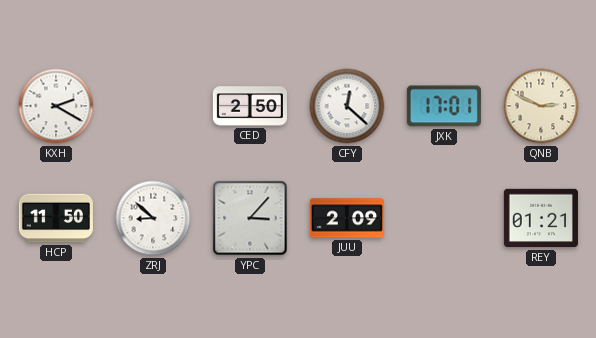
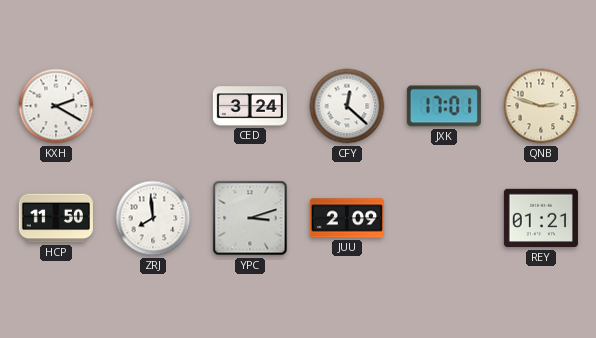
CED: 2:50 -> 3:24 (250, 106)
QNB: 2:49 -> 2:48 (541, 106)
ZRJ: 8:52 -> 7:59 (153, 218)
YPC: 3:07 -> 3:12 (250, 218)
